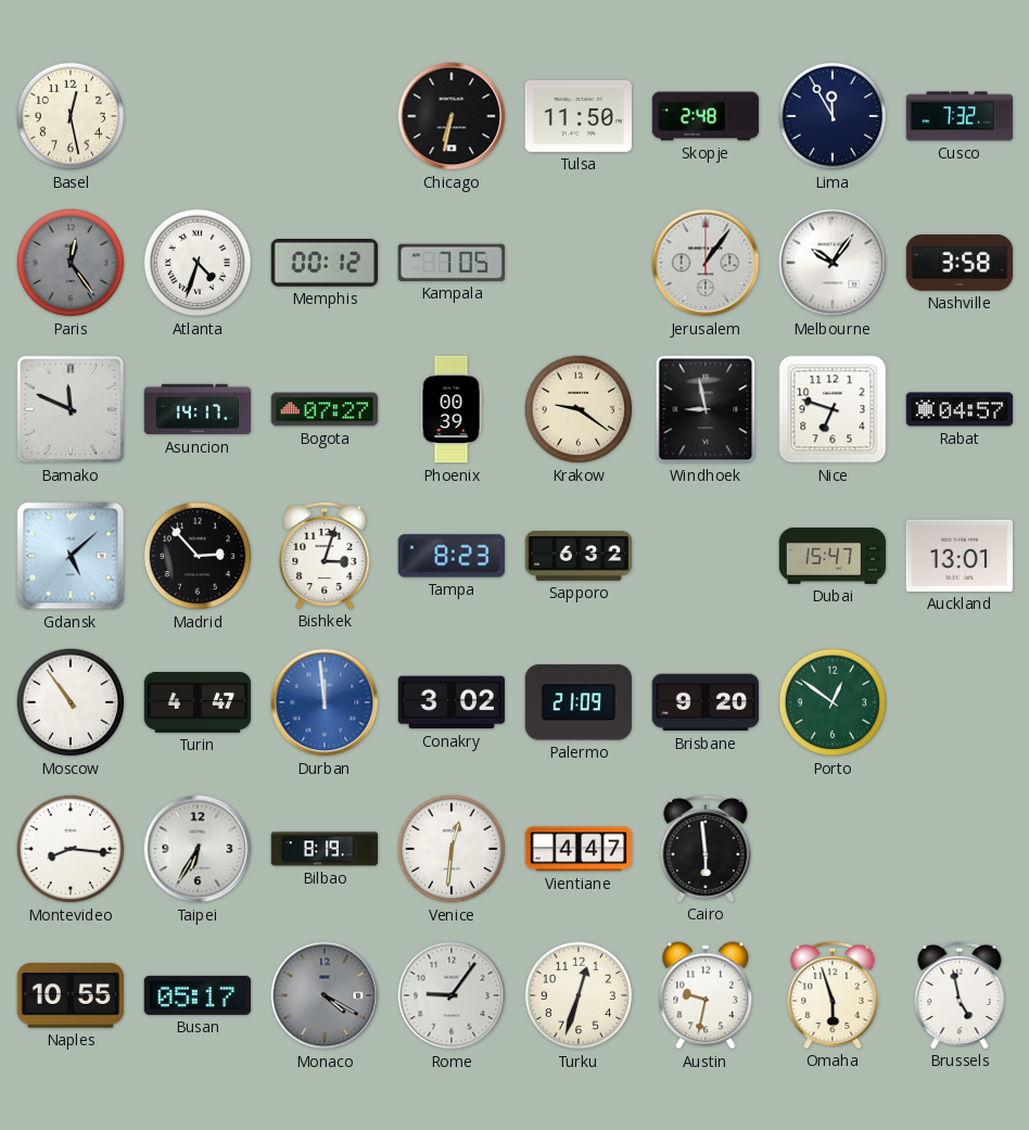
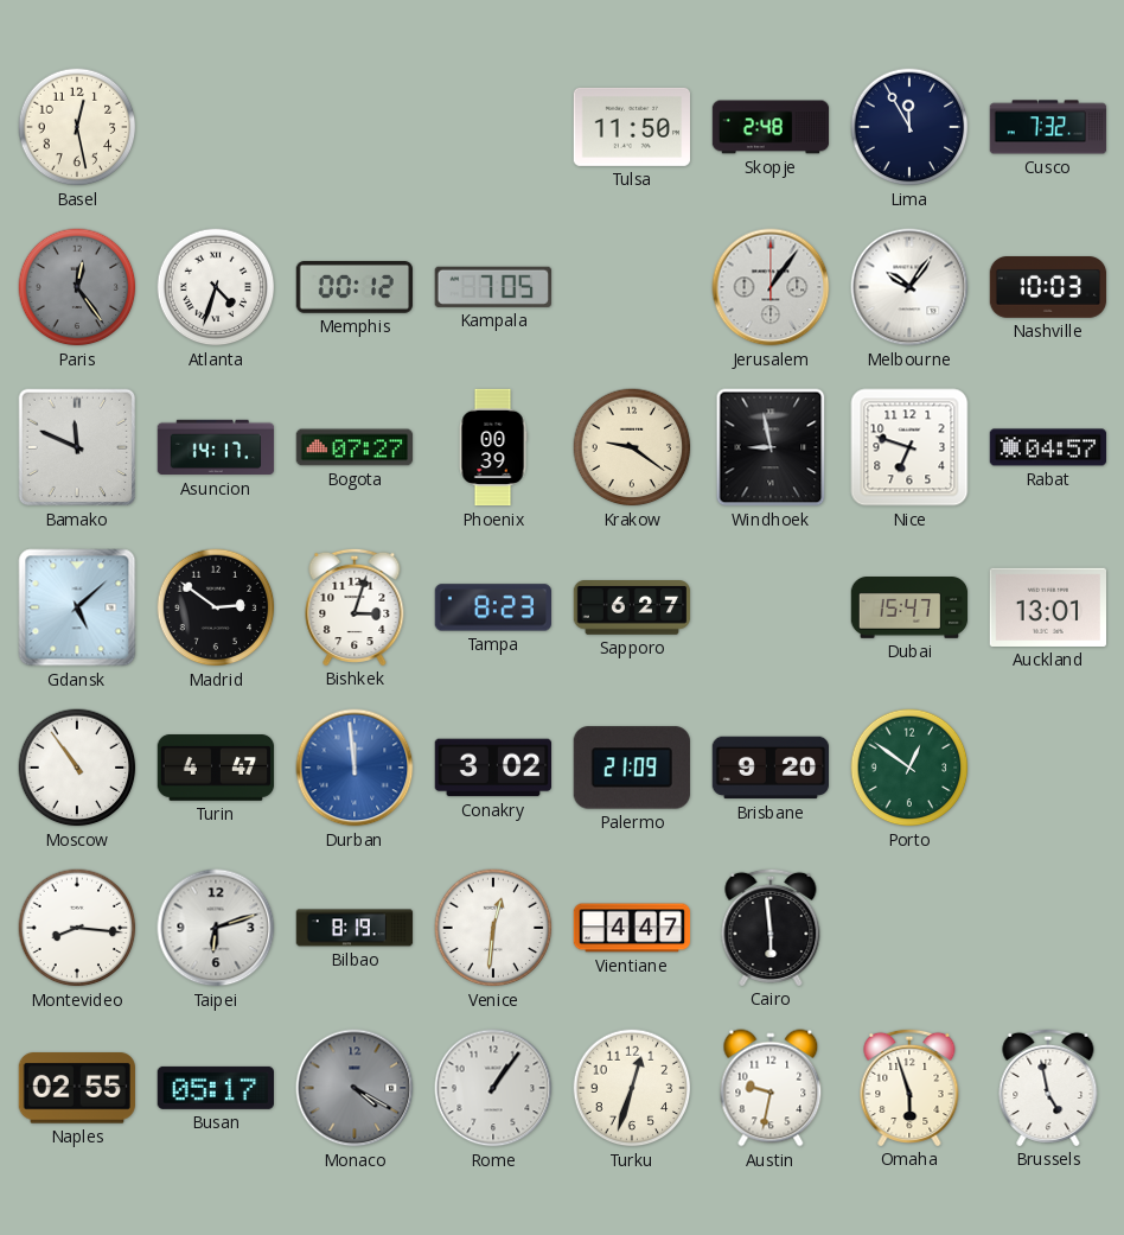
Chicago: 6:32 -> none (452, 116)
Nashville: 3:58 -> 10:03 (1048, 288)
Madrid: 2:53 -> 2:51 (216, 607)
Sapporo: 6:32 -> 6:27 (632, 607)
Taipei: 6:35 -> 6:12 (216, 928)
Naples: 10:55 -> 02:55 (76, 1088)
Rome: 9:06 -> 1:06 (493, 1088)
